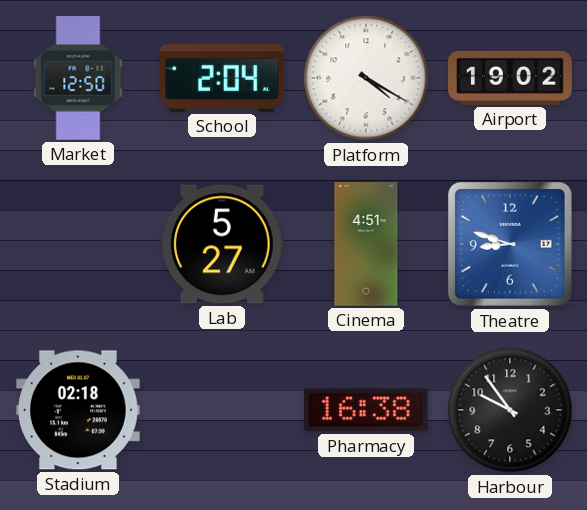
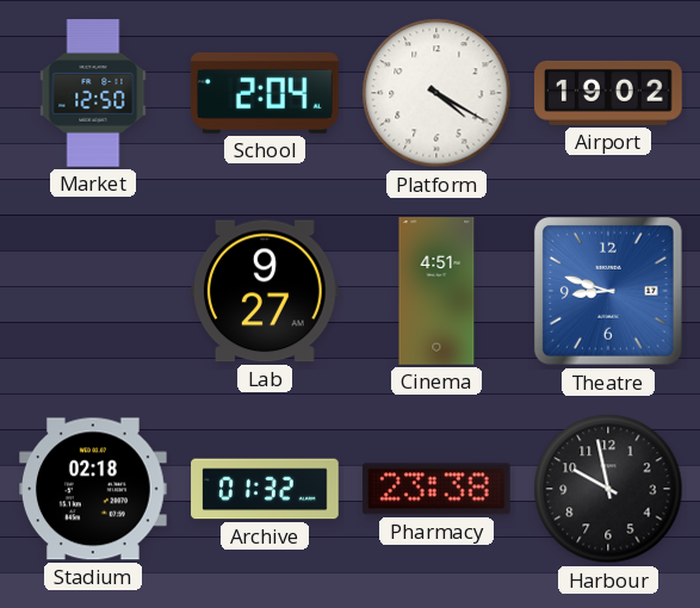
Lab: 5:27 -> 9:27 (265, 291)
Archive: none -> 01:32 (265, 489)
Pharmacy: 16:38 -> 23:38 (436, 489)
Harbour: 9:54 -> 9:58 (608, 489)
